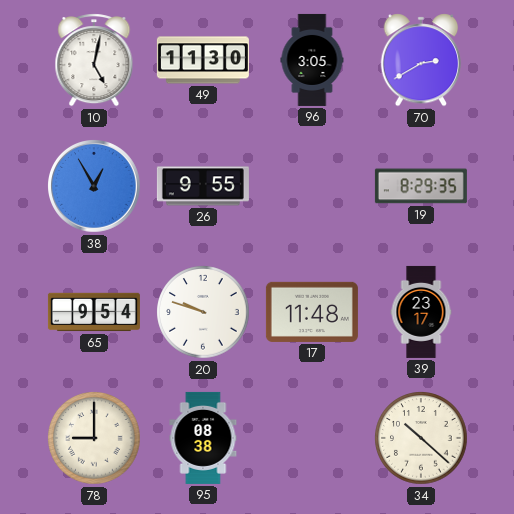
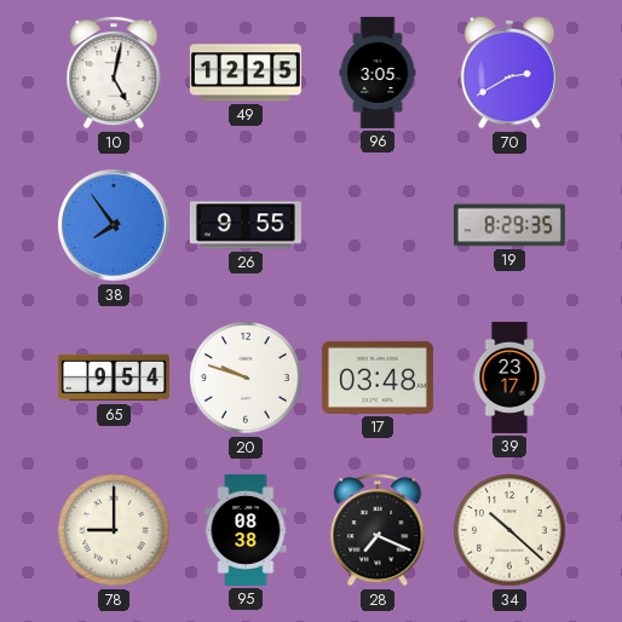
49: 11:30 -> 12:25 (246, 73)
38: 12:55 -> 7:54 (115, 226)
17: 11:48 -> 03:48 (378, 378)
28: none -> 7:19 (378, 530)
